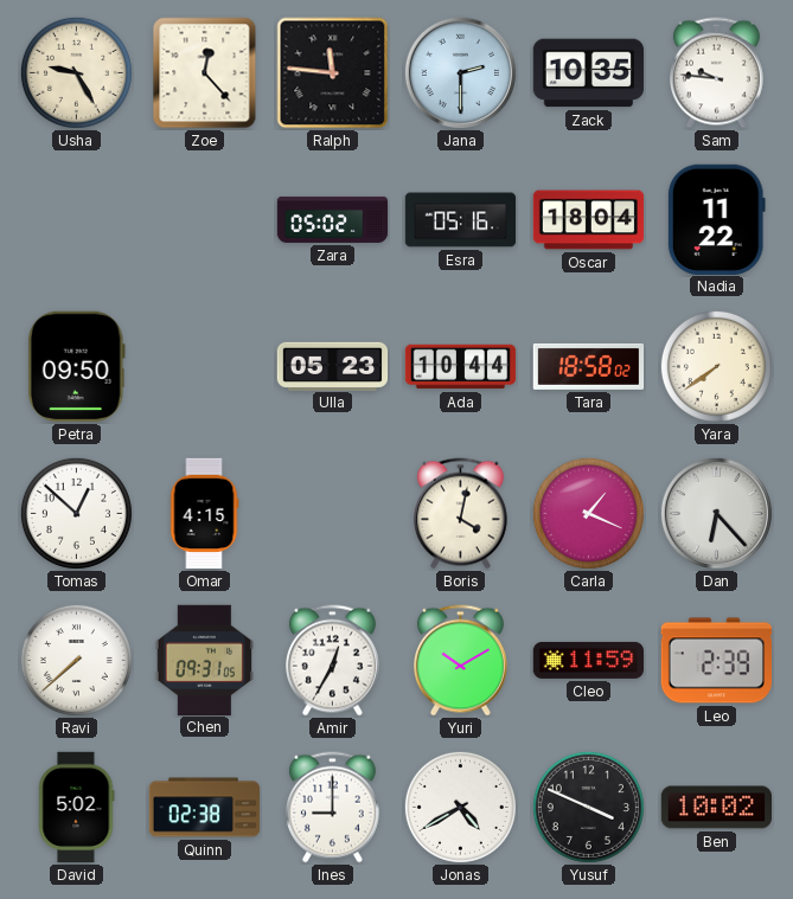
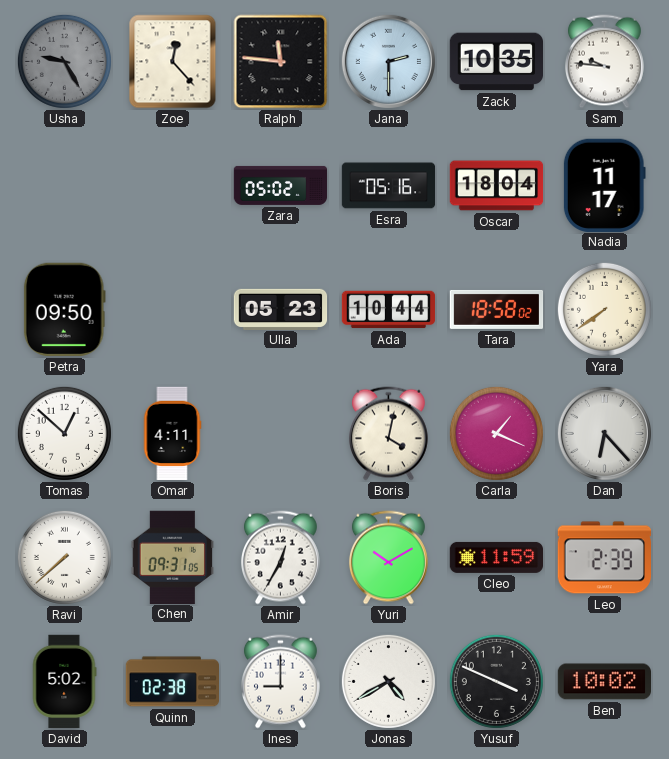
Usha dial: cream -> grey (64, 61)
Nadia: 11:22 -> 11:17 (604, 185)
Omar: 4:15 -> 4:11 (172, 434)
